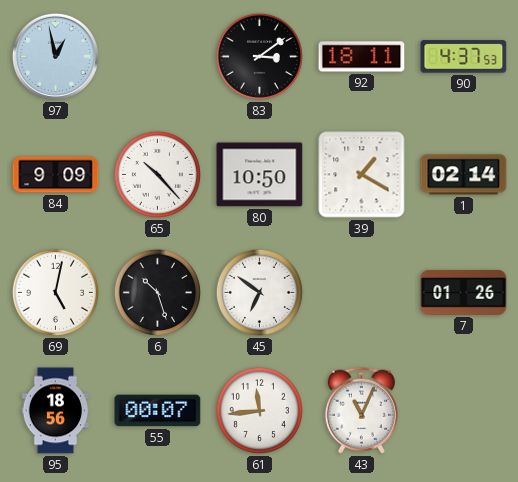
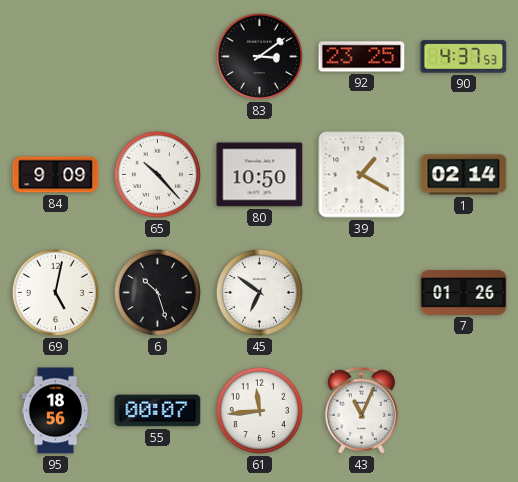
97: 12:58 -> none (55, 56)
92: 18:11 -> 23:25 (362, 57)
